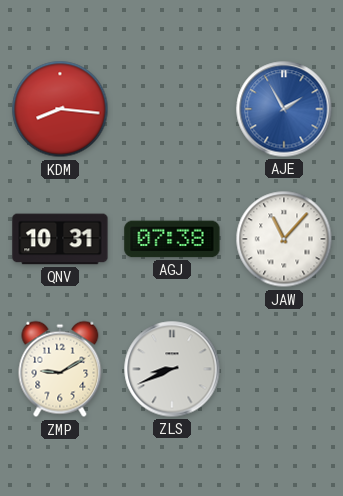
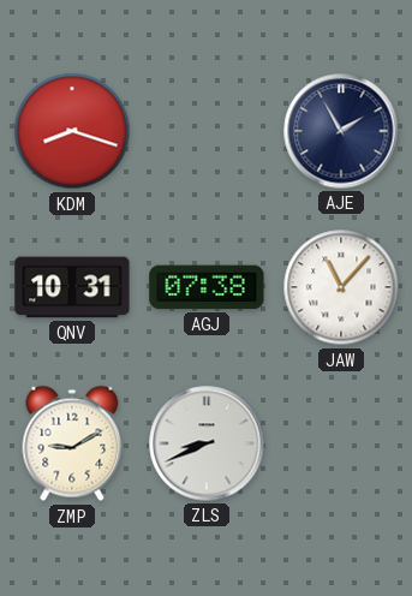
KDM: 8:16 -> 8:18 (72, 131)
AJE dial: blue -> navy (341, 131)
